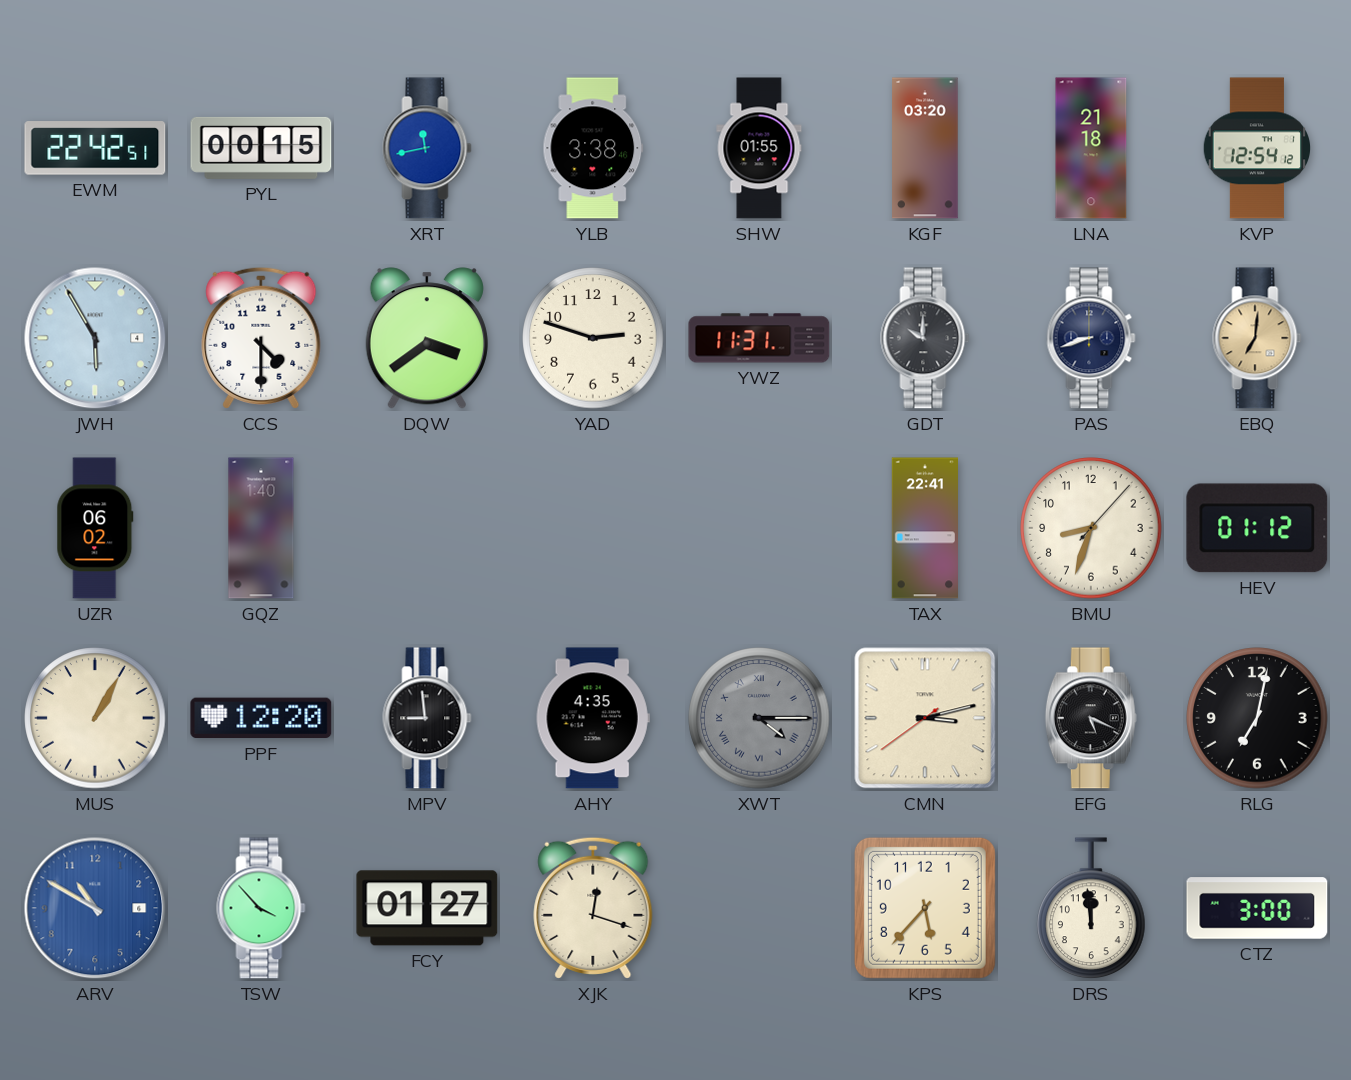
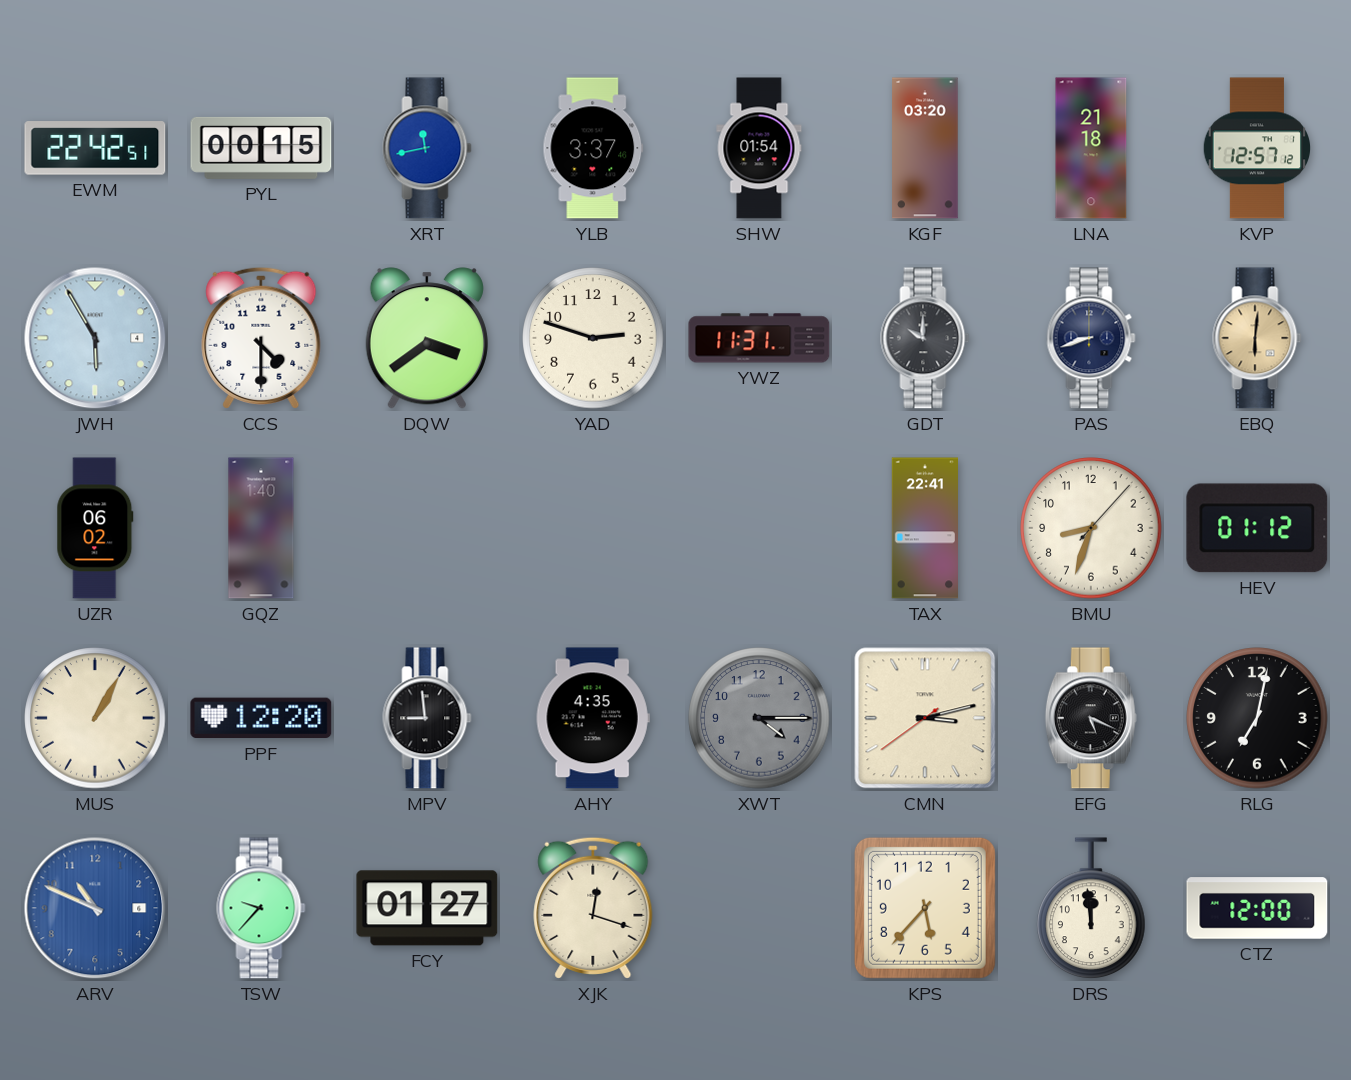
YLB: 3:38 -> 3:37 (593, 148)
SHW: 01:55 -> 01:54 (759, 148)
KVP: 12:54 -> 12:57 (1256, 148)
EBQ: 7:01 -> 6:01 (1257, 338)
XWT numerals: Roman -> Arabic (759, 718)
ARV: 10:50 -> 10:49 (95, 908)
TSW: 3:53 -> 9:37 (261, 908)
CTZ: 3:00 -> 12:00 (1257, 908)
